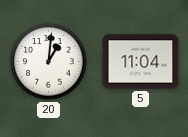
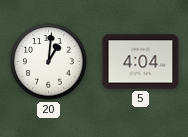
5: 11:04 -> 4:04 (141, 62)
